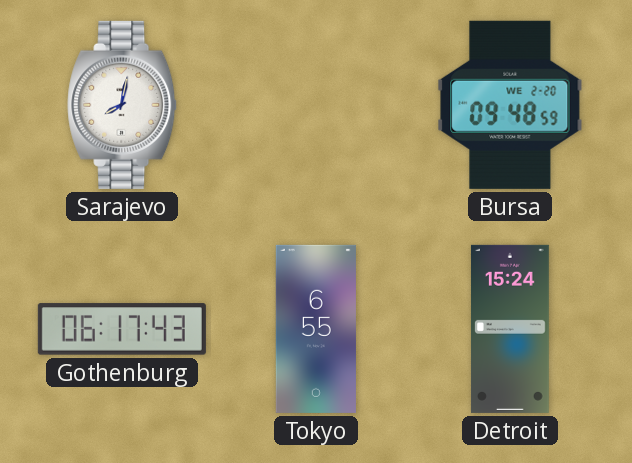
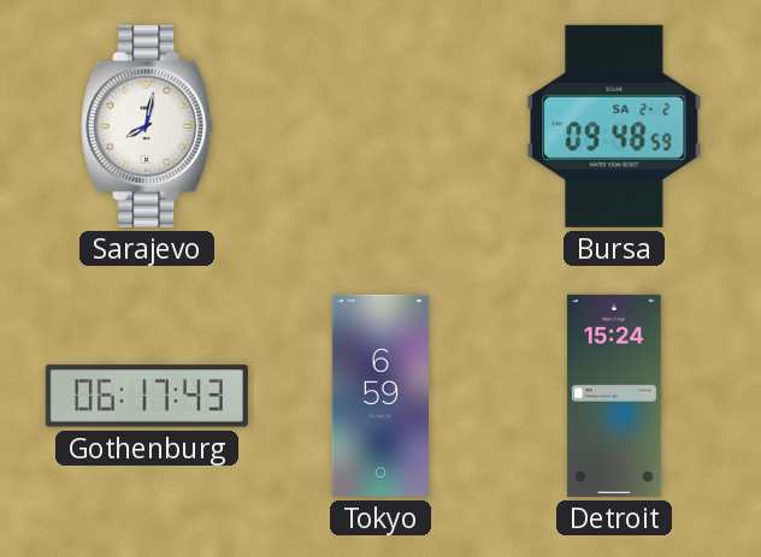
Bursa date: WE 2-20 -> SA 2-2 (614, 126)
Tokyo: 6:55 -> 6:59 (380, 396)
